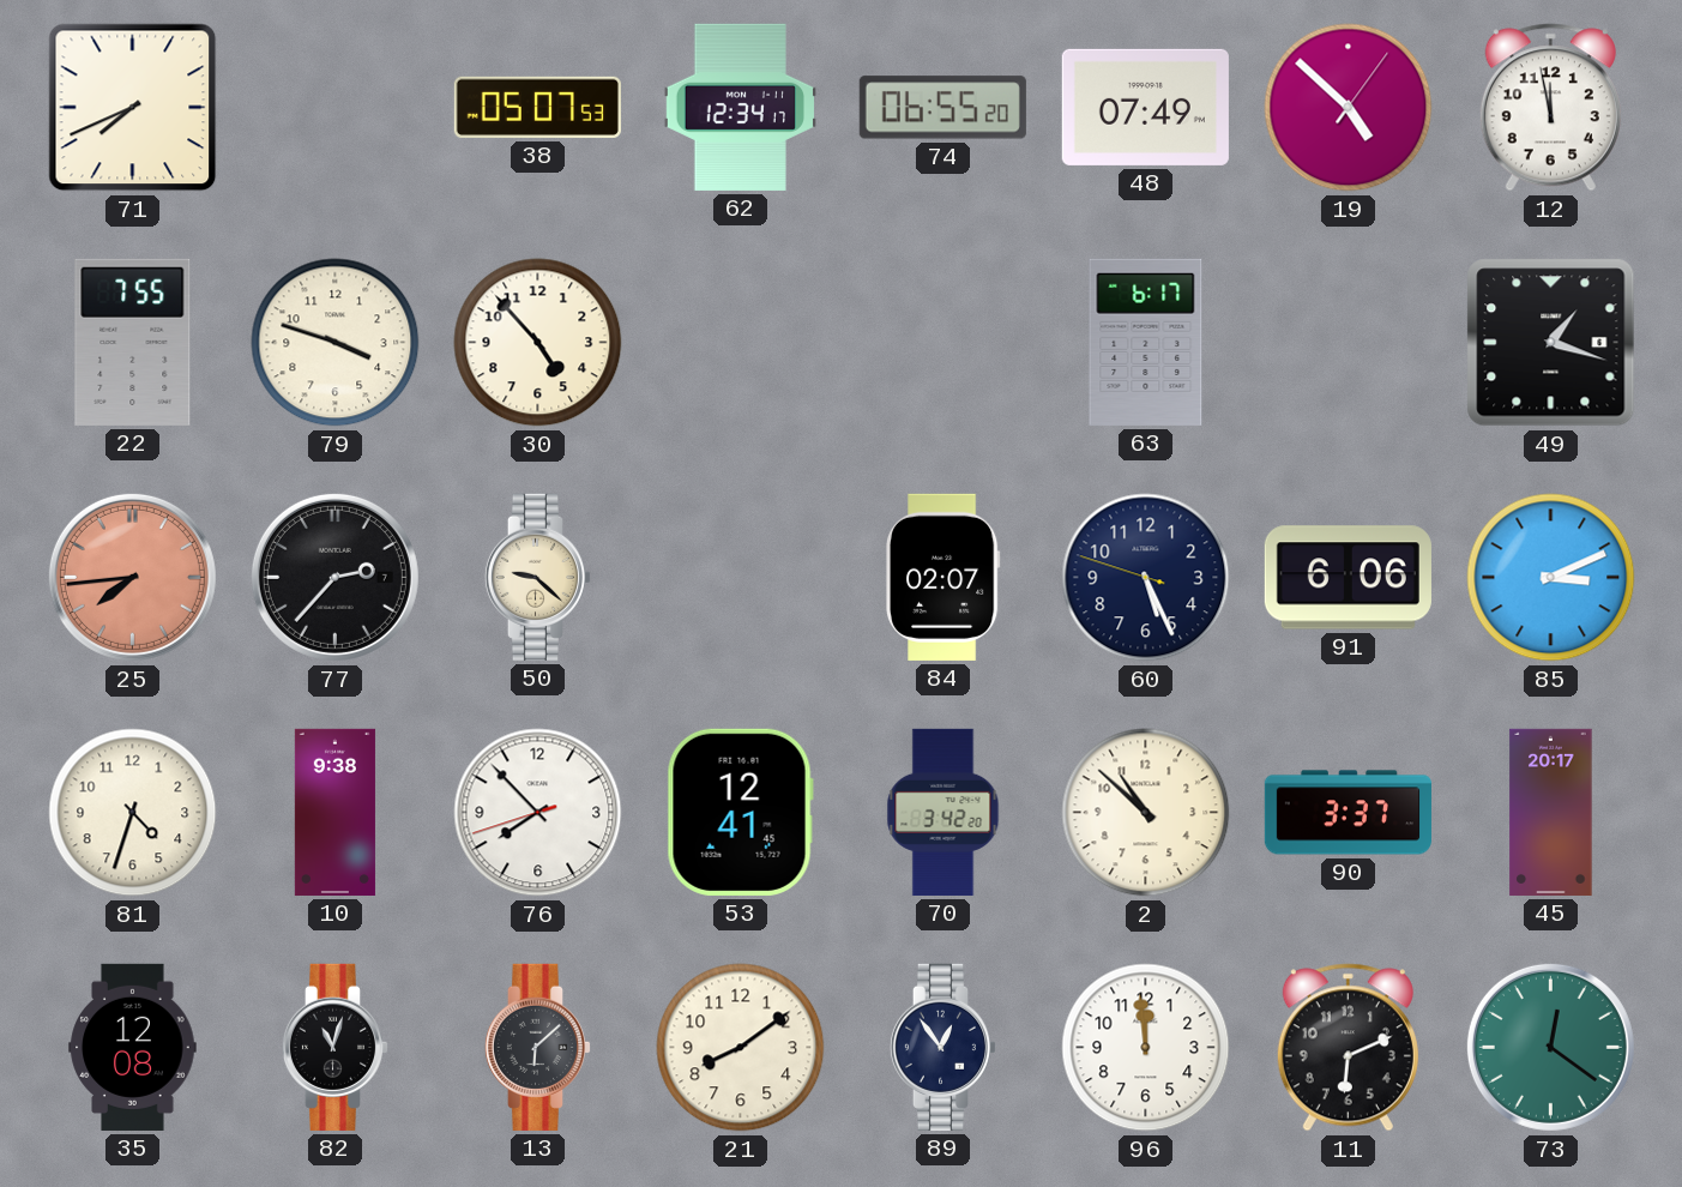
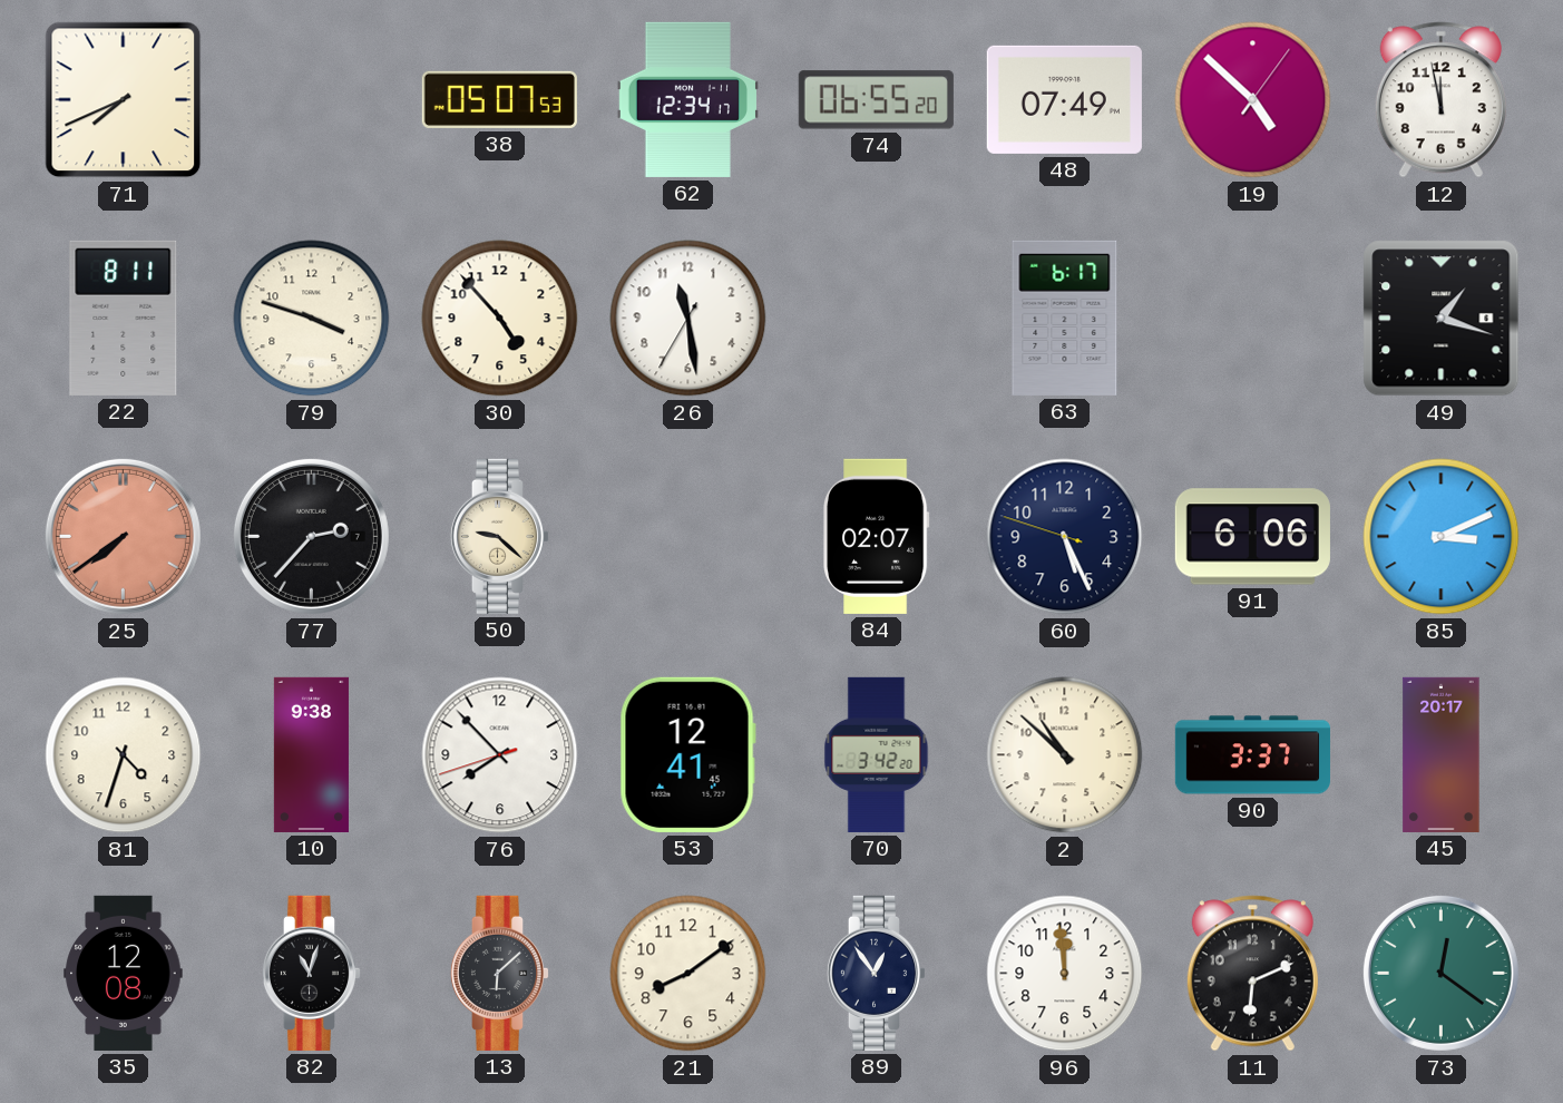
22: 7:55 -> 8:11 (124, 318)
26: none -> 11:28 (688, 319)
25: 7:44 -> 7:39 (123, 536)
